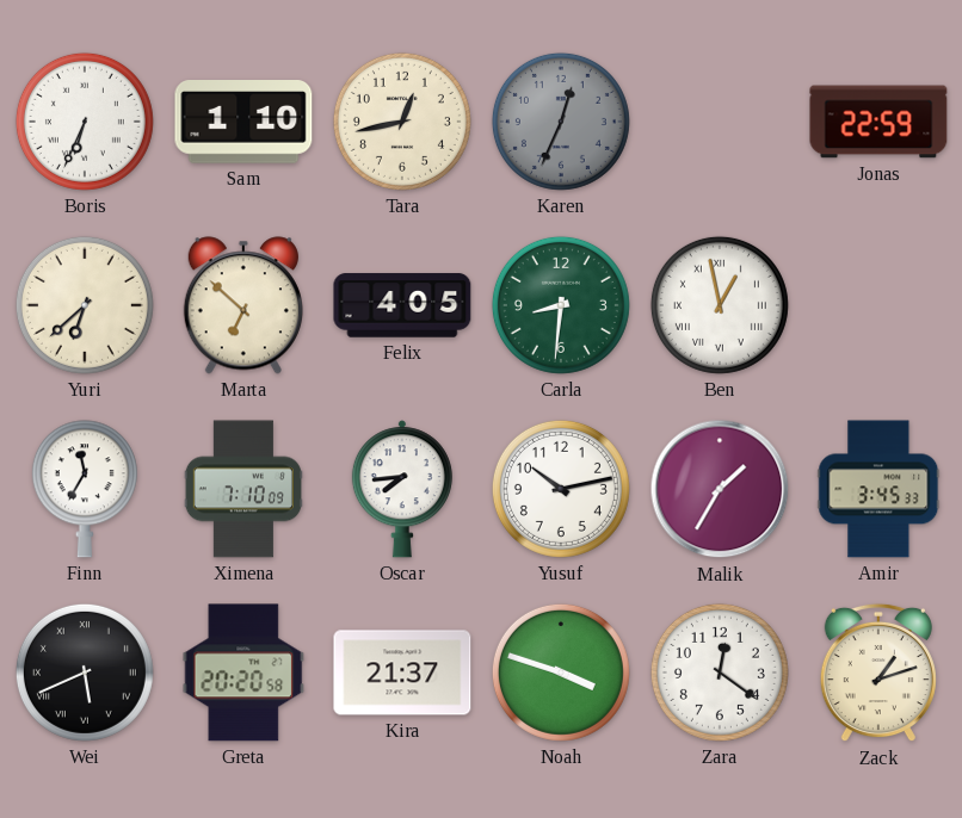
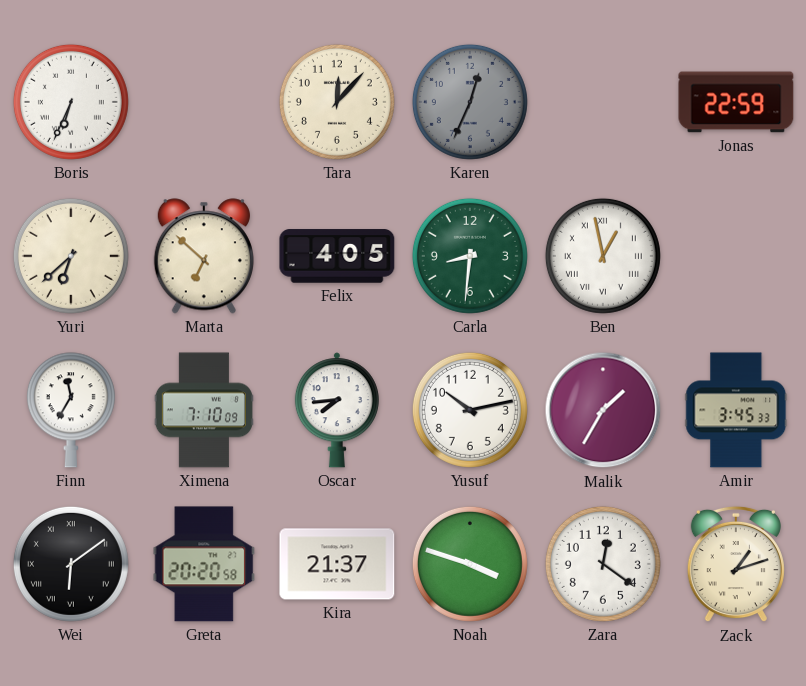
Sam: 1:10 -> none (243, 123)
Tara: 12:43 -> 12:07 (337, 102)
Wei: 5:41 -> 6:09 (71, 564)
